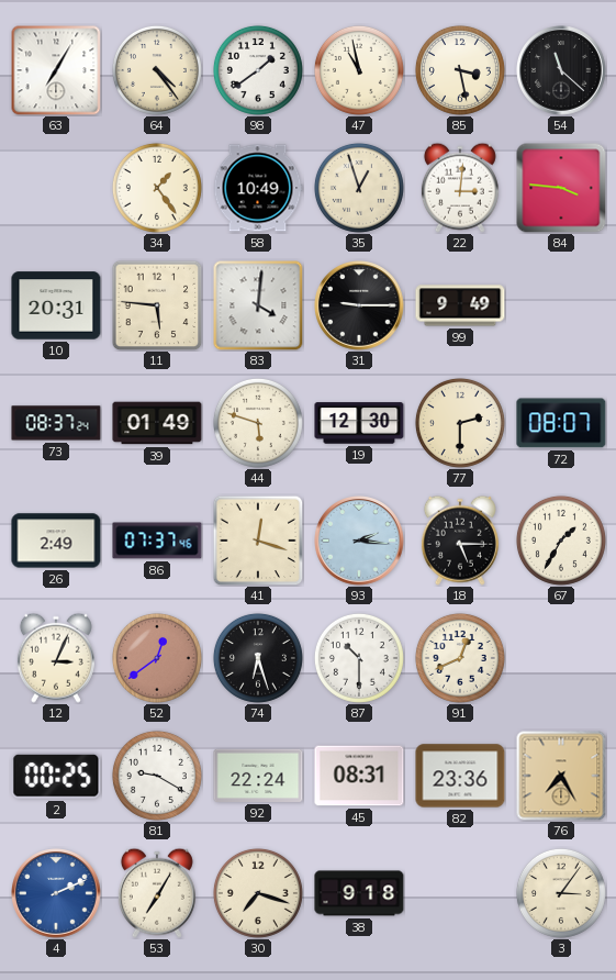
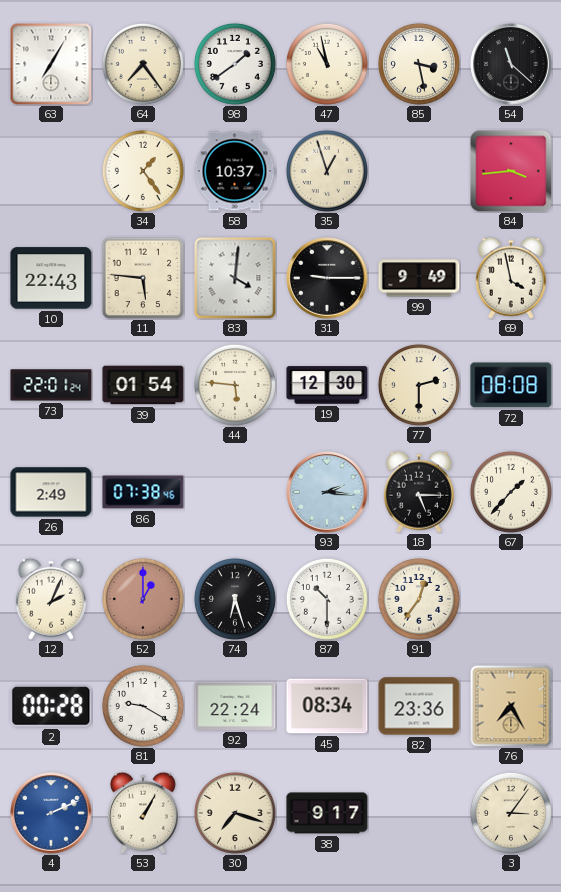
64: 4:24 -> 7:24 (143, 64)
58: 10:49 -> 10:37 (235, 171)
22: 3:01 -> none (460, 188)
84: 3:46 -> 3:44 (511, 171)
10: 20:31 -> 22:43 (51, 278)
69: none -> 3:58 (511, 278)
73: 08:37 -> 22:01 (51, 385)
39: 01:49 -> 01:54 (143, 385)
44: 5:48 -> 5:46 (235, 385)
72: 08:07 -> 08:08 (511, 385)
86: 07:37 -> 07:38 (143, 492)
41: 12:18 -> none (258, 541)
67: 1:35 -> 1:37 (511, 492)
12: 3:04 -> 2:04 (51, 599)
52: 12:39 -> 1:00 (143, 599)
91: 12:41 -> 12:36 (419, 599)
2: 00:25 -> 00:28 (51, 706)
45: 08:31 -> 08:34 (327, 706)
53: 7:05 -> 1:05 (143, 813)
38: 9:18 -> 9:17 (327, 813)
